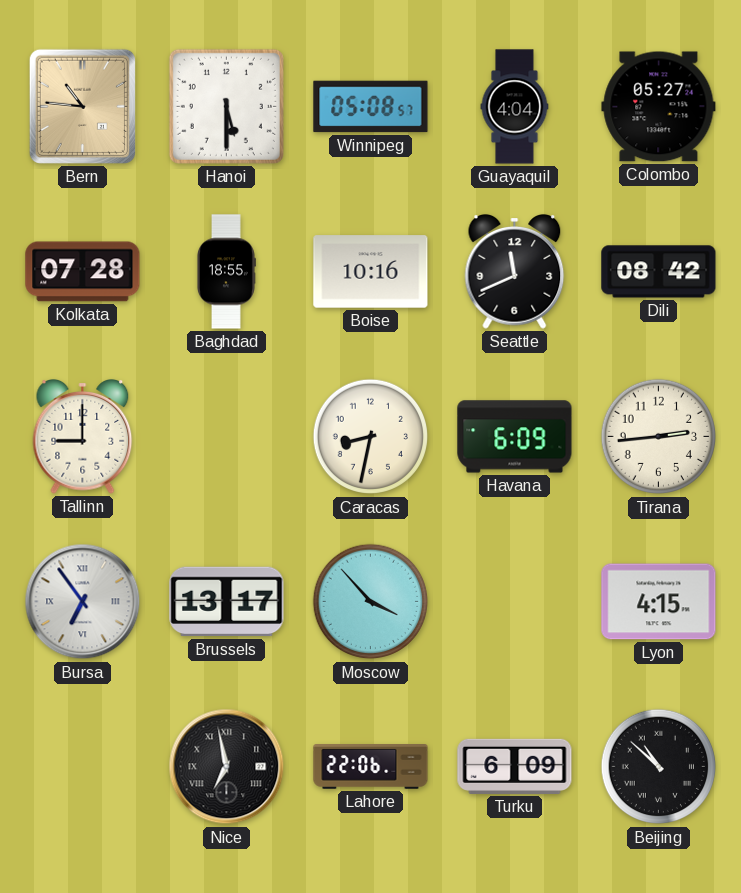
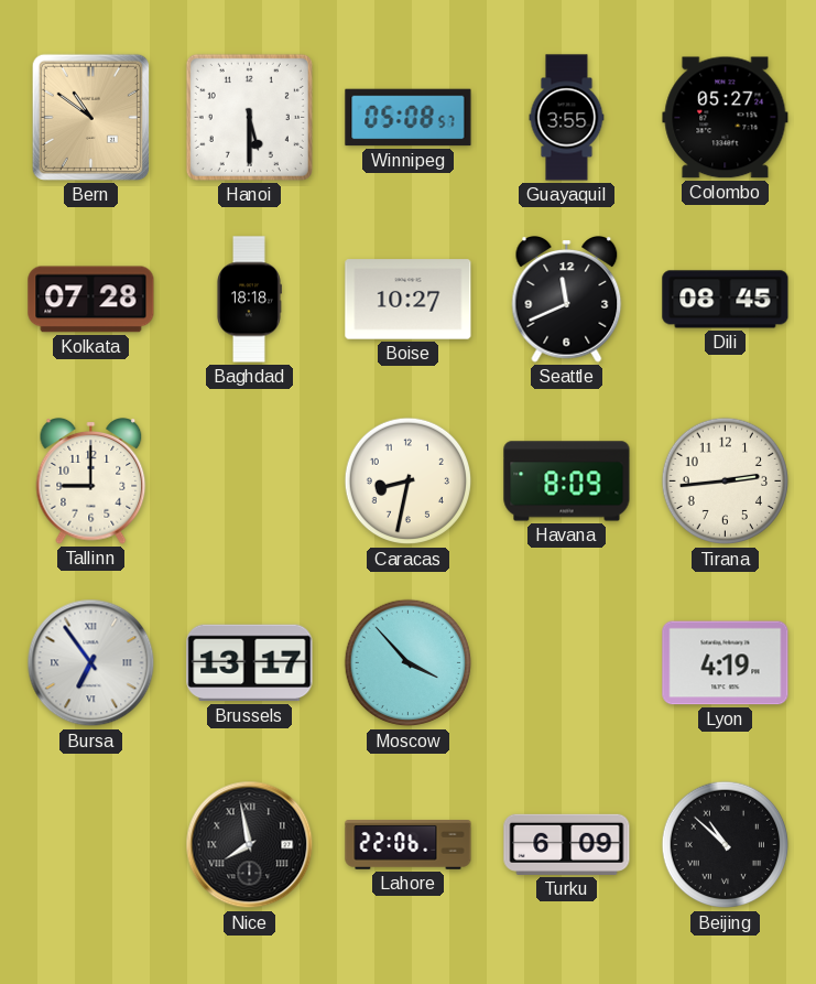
Bern: 10:46 -> 10:51 (90, 117)
Guayaquil: 4:04 -> 3:55 (567, 118)
Baghdad: 18:55 -> 18:18 (249, 300)
Boise: 10:16 -> 10:27 (409, 300)
Dili: 08:42 -> 08:45 (726, 300)
Havana: 6:09 -> 8:09 (567, 482)
Lyon: 4:15 -> 4:19 (726, 663)
Nice: 6:58 -> 7:58 (250, 845)
